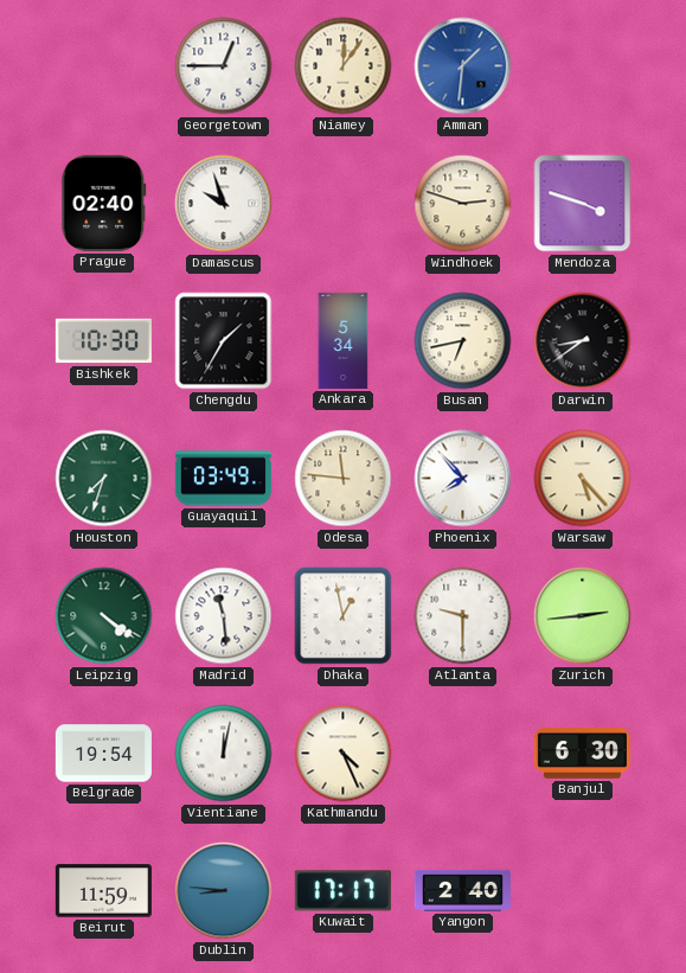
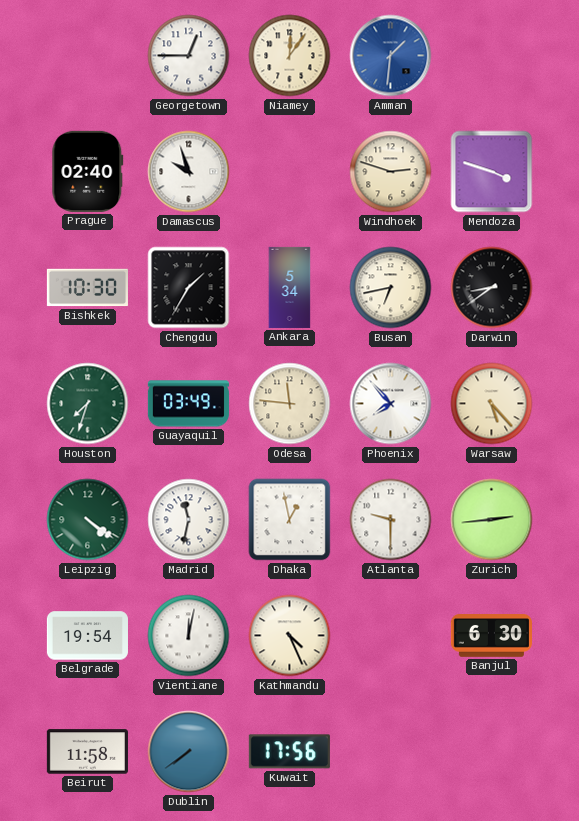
Madrid: 11:29 -> 11:32 (189, 520)
Beirut: 11:59 -> 11:58 (87, 752)
Dublin: 8:46 -> 7:39 (189, 752)
Kuwait: 17:17 -> 17:56 (289, 752)
Yangon: 2:40 -> none (462, 890)
